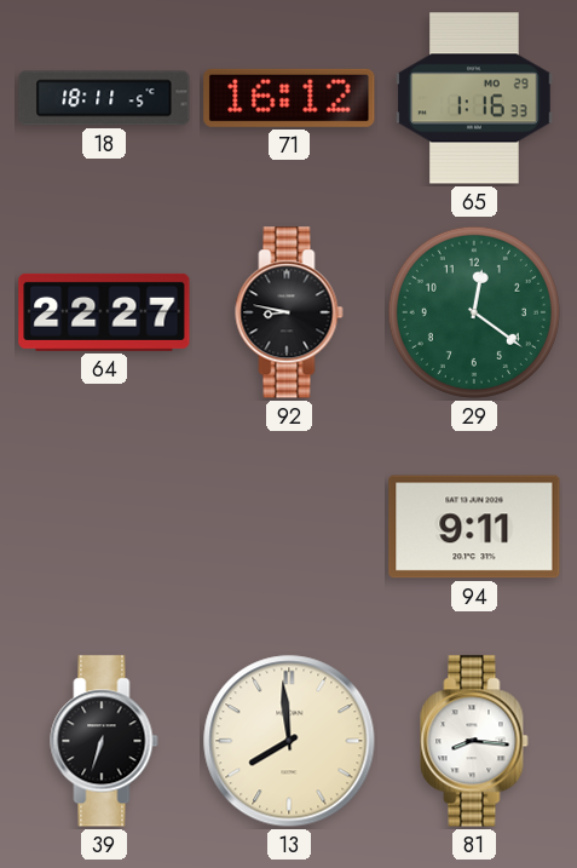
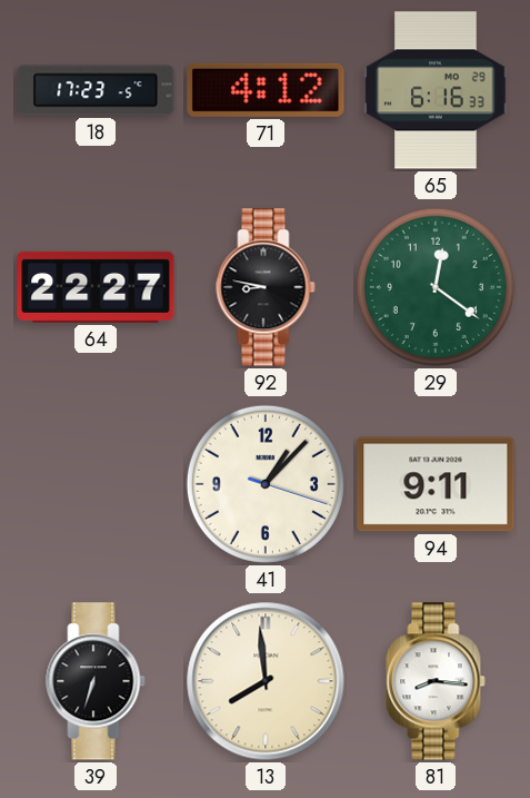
18: 18:11 -> 17:23 (96, 90)
71: 16:12 -> 4:12 (266, 90)
65: 1:16 -> 6:16 (436, 90)
41: none -> 1:07 (266, 484)
